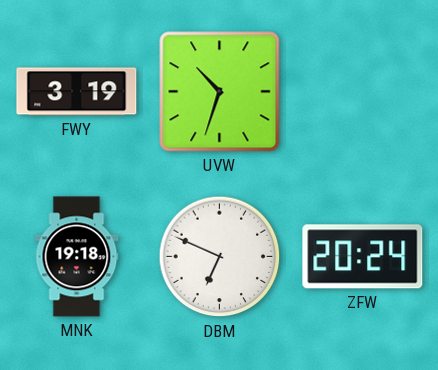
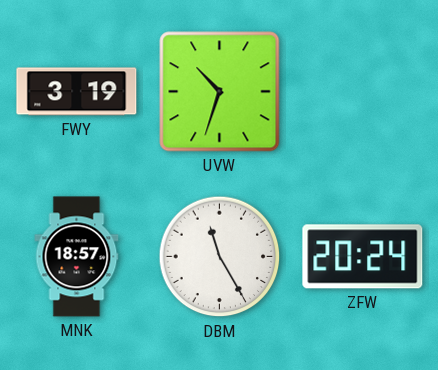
MNK: 19:18 -> 18:57 (77, 257)
DBM: 6:49 -> 11:25 (220, 257)
